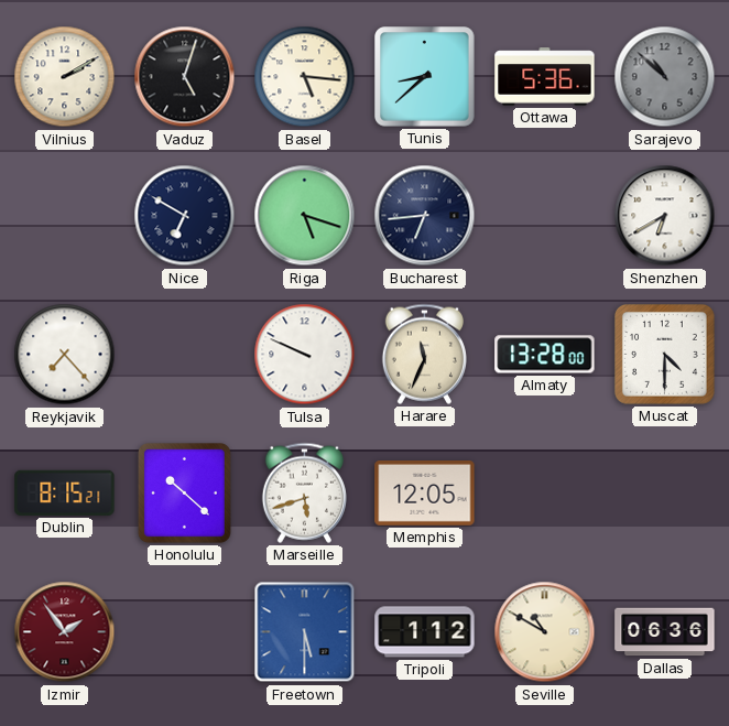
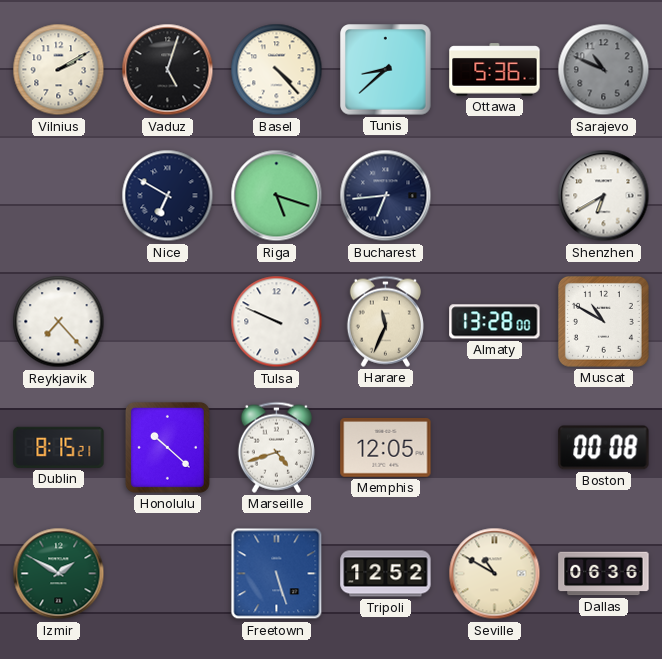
Basel: 5:16 -> 4:23 (277, 70)
Sarajevo: 10:52 -> 10:49 (604, 70)
Muscat: 4:30 -> 10:50 (603, 321)
Marseille: 5:42 -> 4:42 (276, 447)
Boston: none -> 00:08 (604, 448)
Izmir: 1:54 -> 1:50 (59, 574)
Izmir dial: burgundy -> green (59, 574)
Freetown: 5:30 -> 5:27 (277, 574)
Tripoli: 1:12 -> 12:52 (386, 574)
